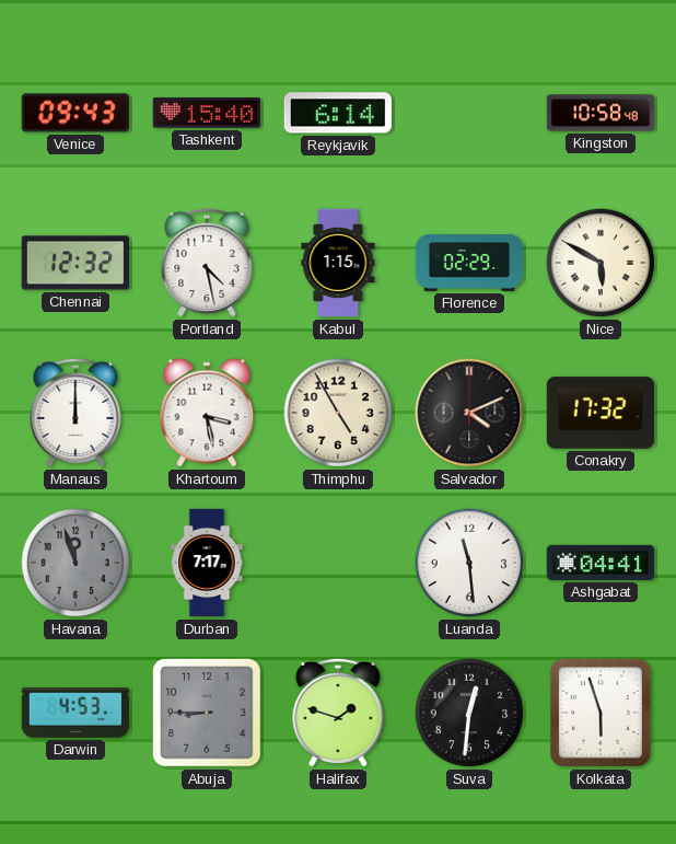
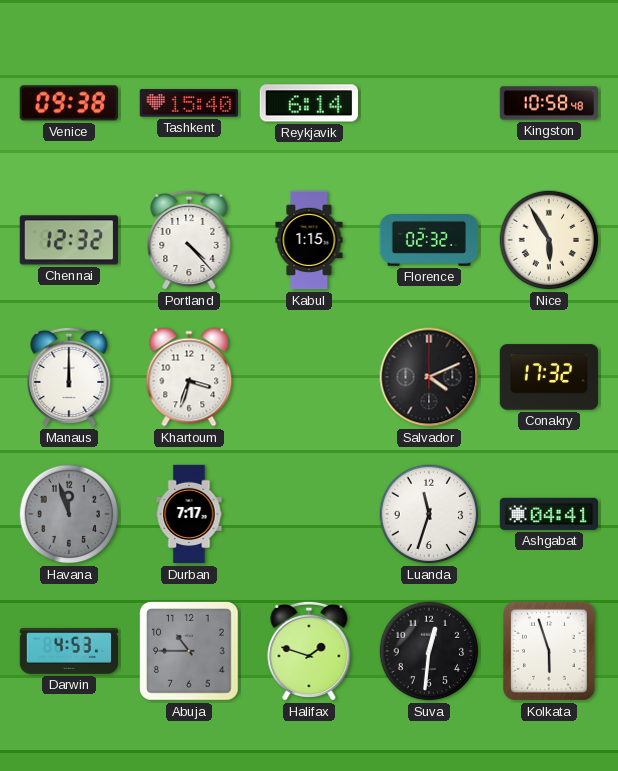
Venice: 09:43 -> 09:38 (69, 103)
Portland: 4:28 -> 4:23 (189, 240)
Florence: 02:29 -> 02:32 (429, 241)
Nice: 5:50 -> 5:55 (549, 240)
Khartoum: 3:28 -> 3:33 (189, 377)
Thimphu: 4:55 -> none (338, 413)
Luanda: 11:29 -> 11:33 (429, 514)
Abuja: 8:45 -> 10:45 (189, 651)
